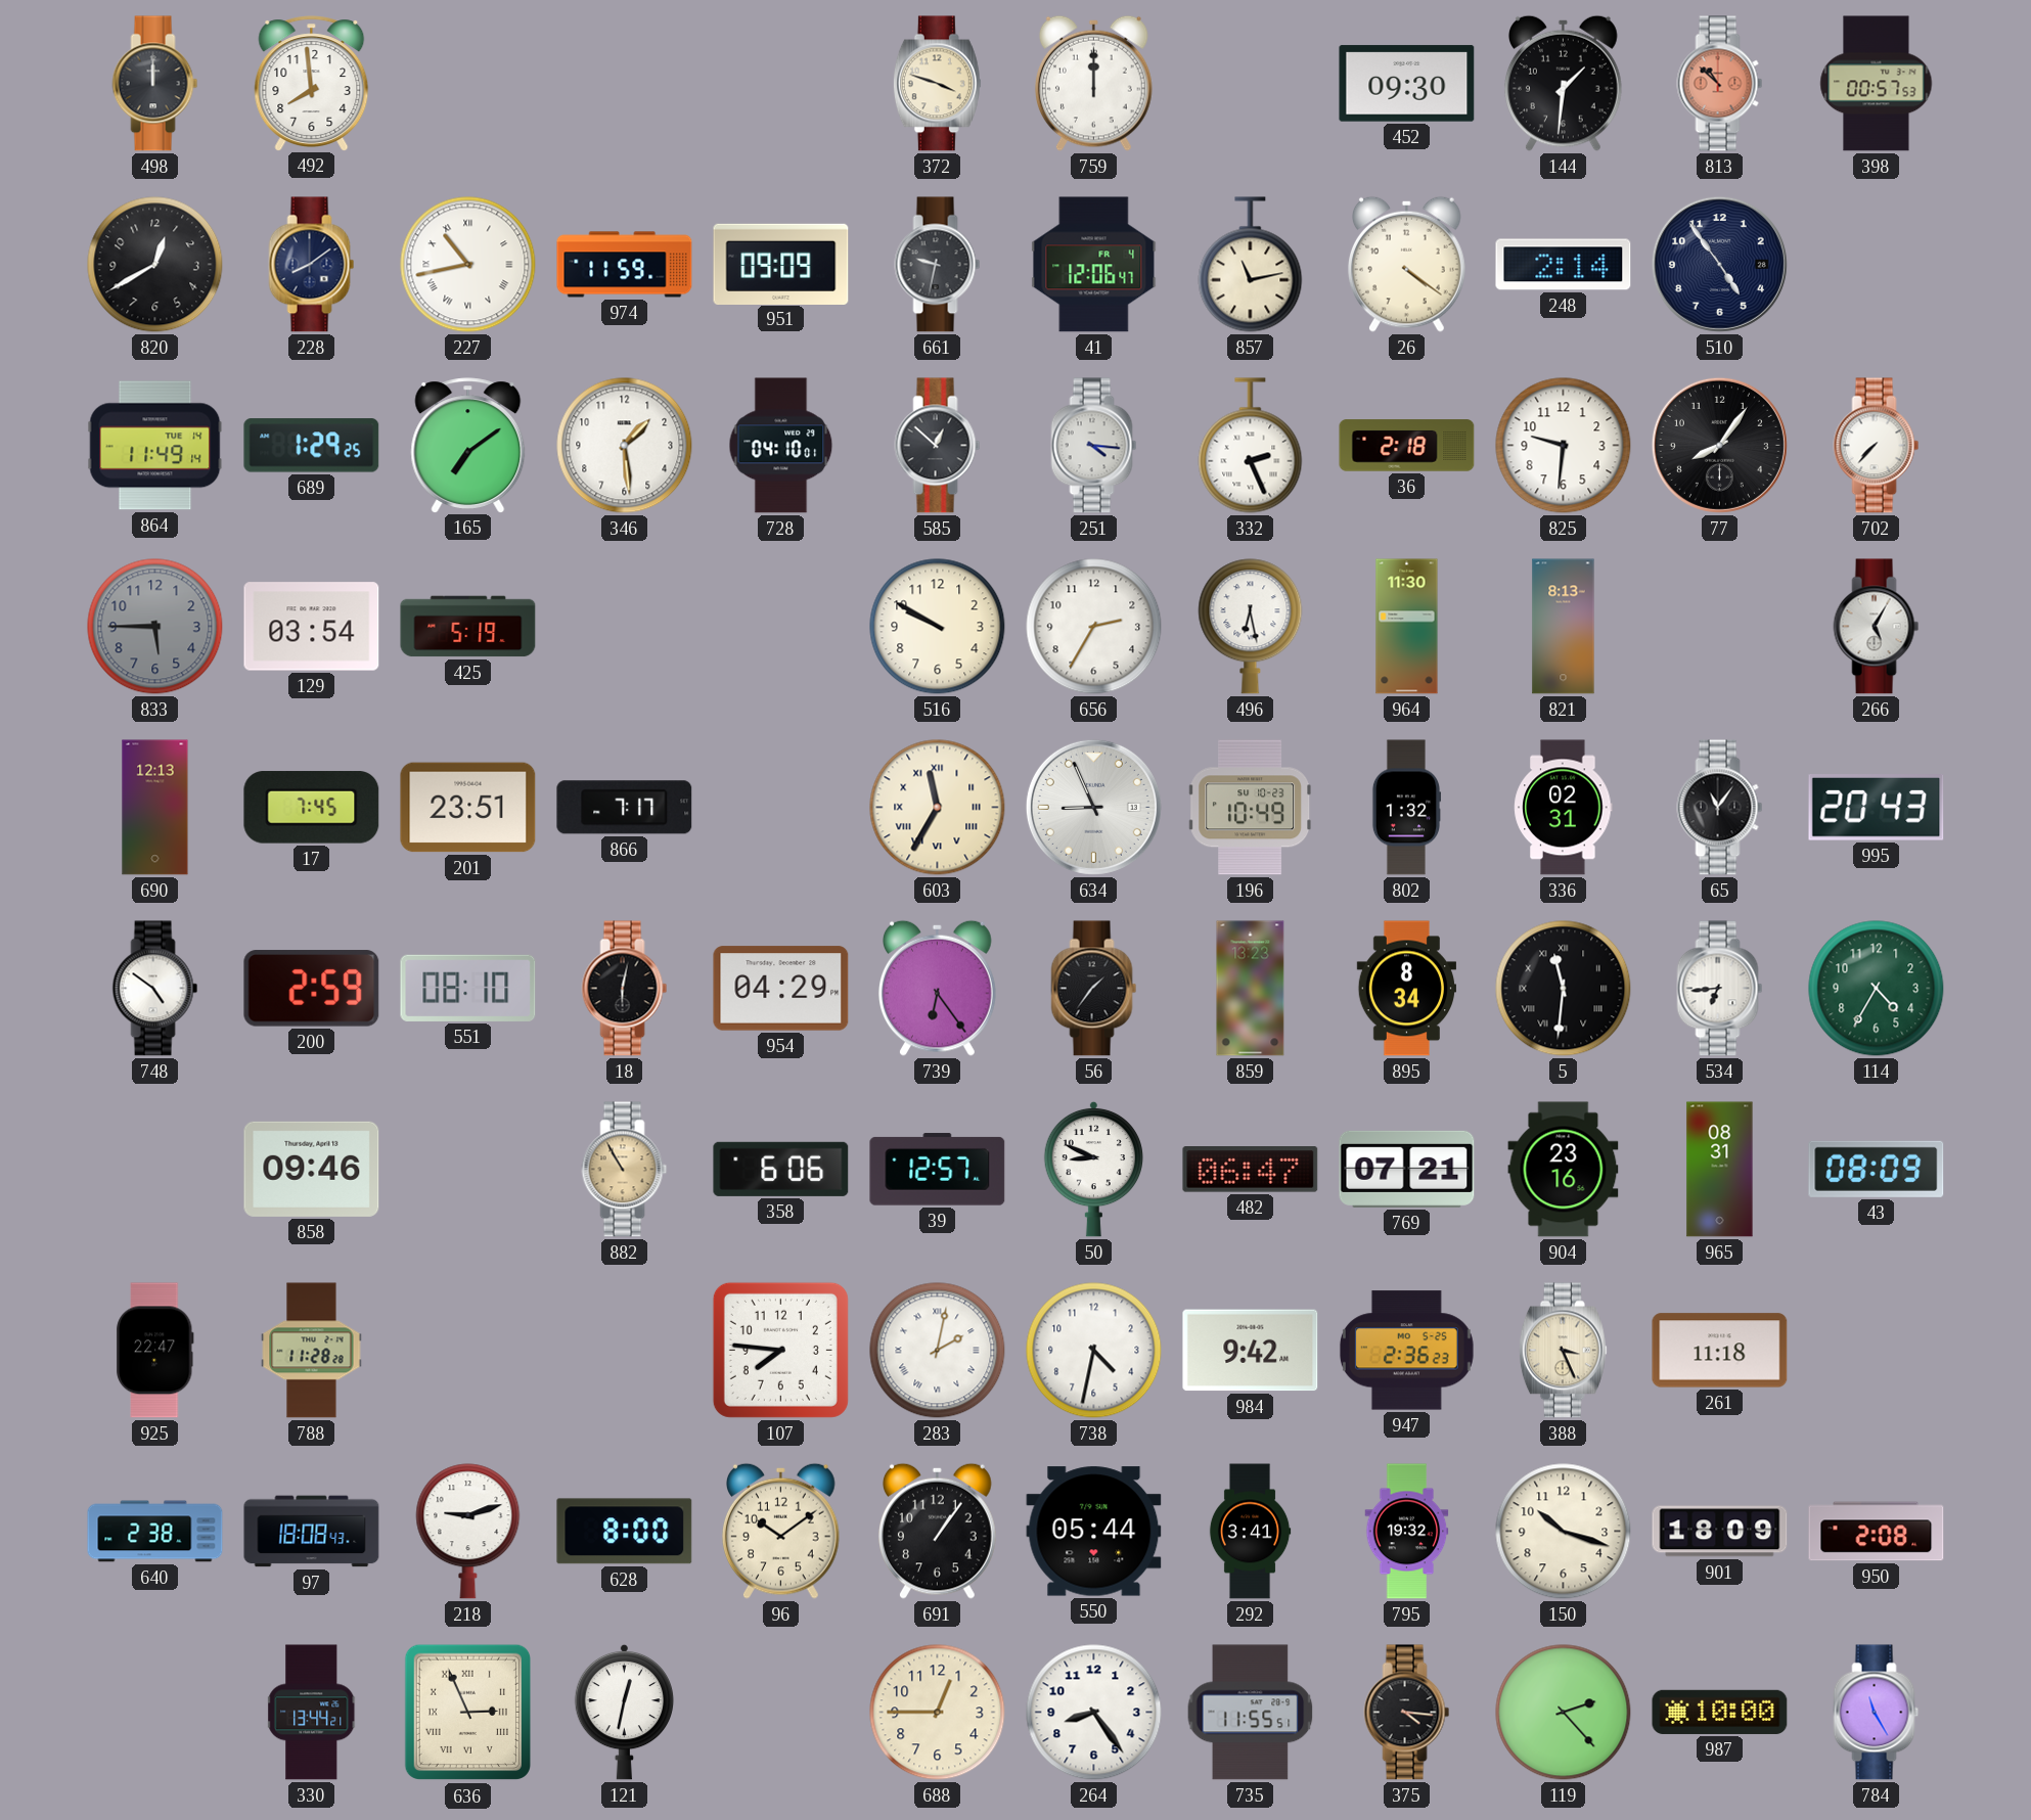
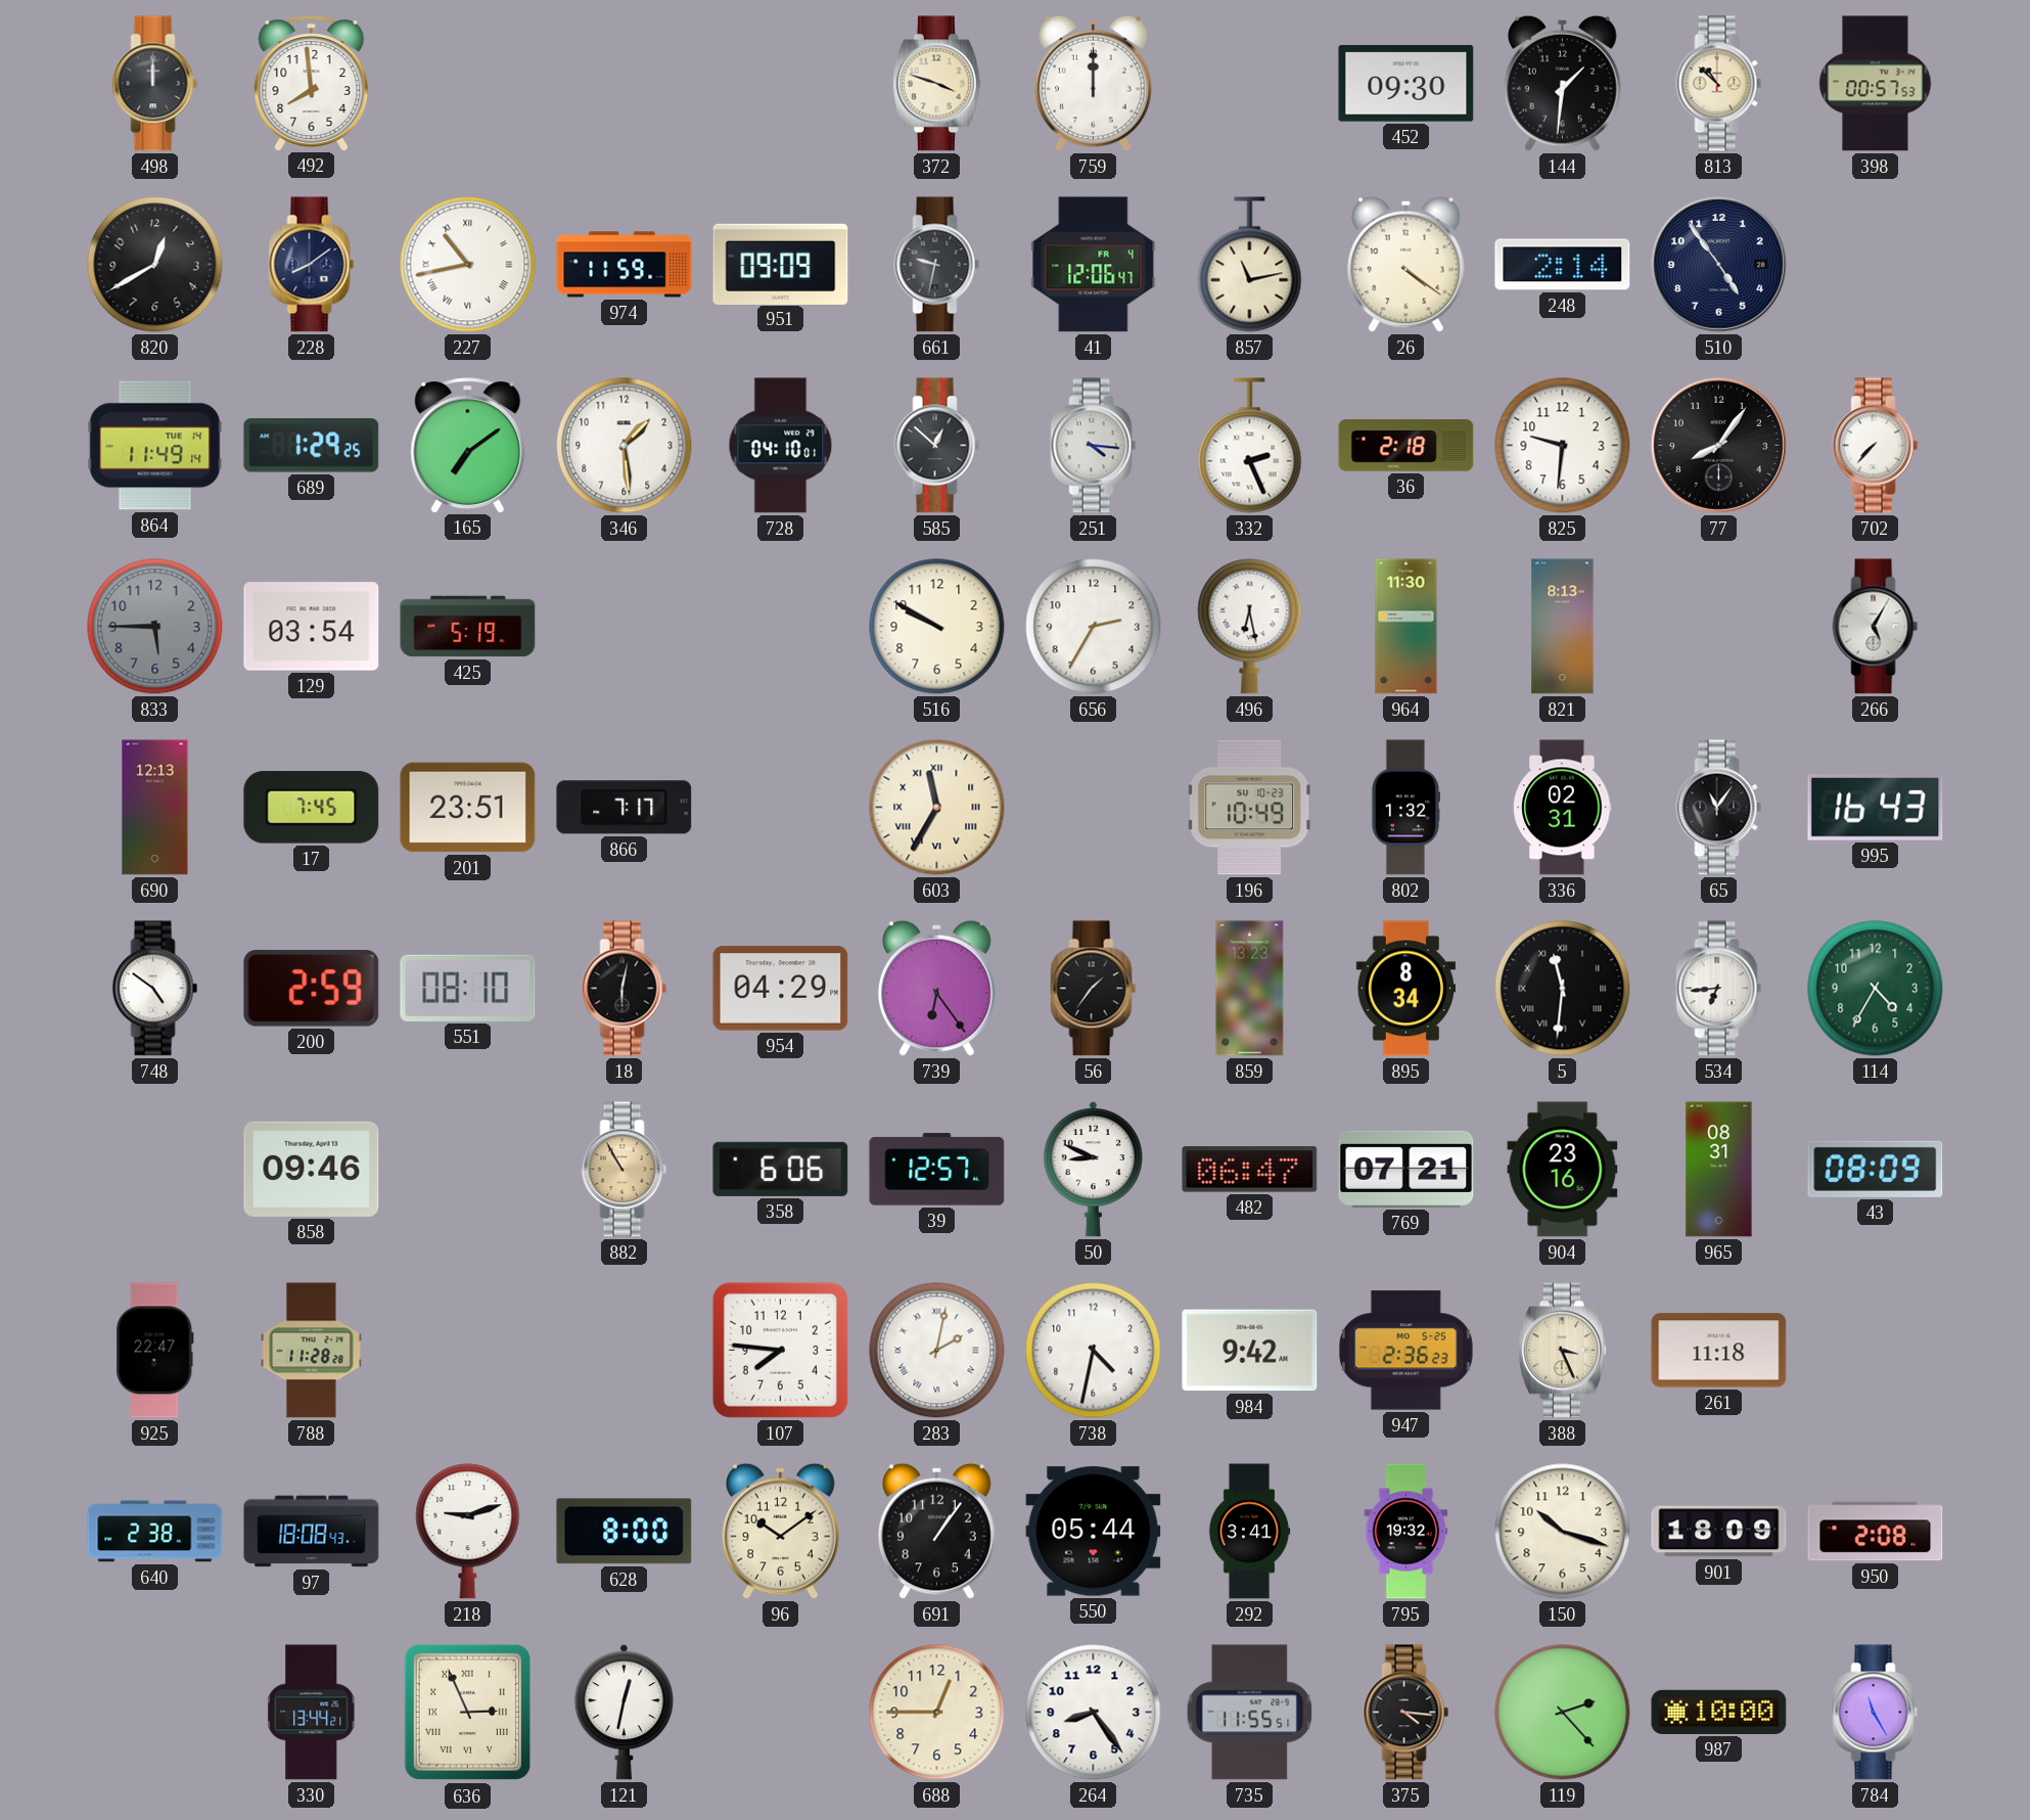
813 dial: salmon -> cream (1719, 84)
634: 8:56 -> none (1093, 807)
995: 20:43 -> 16:43 (1876, 808)
